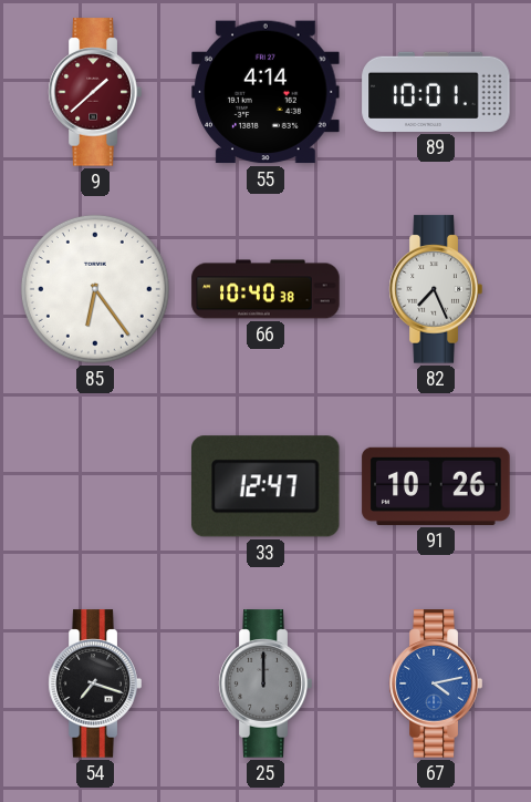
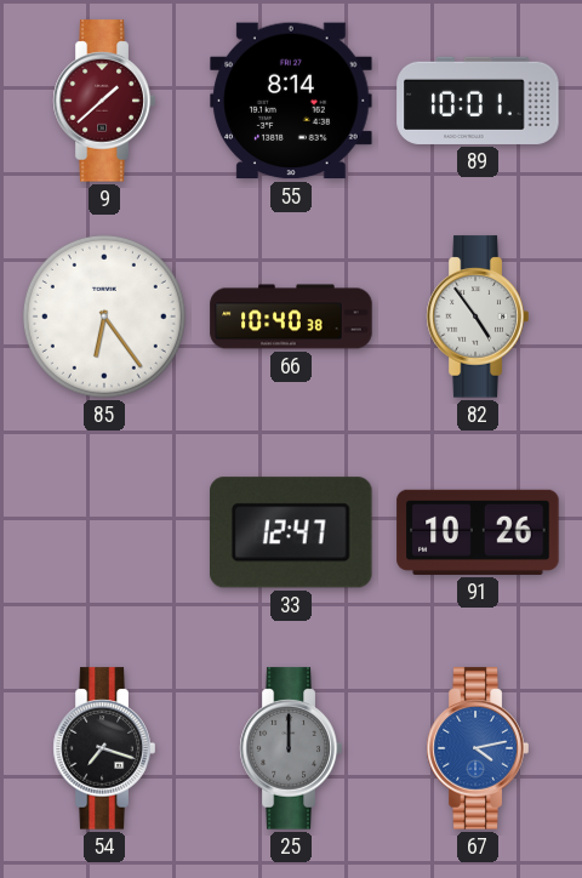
55: 4:14 -> 8:14 (291, 101)
82: 7:26 -> 4:54 (478, 317)
